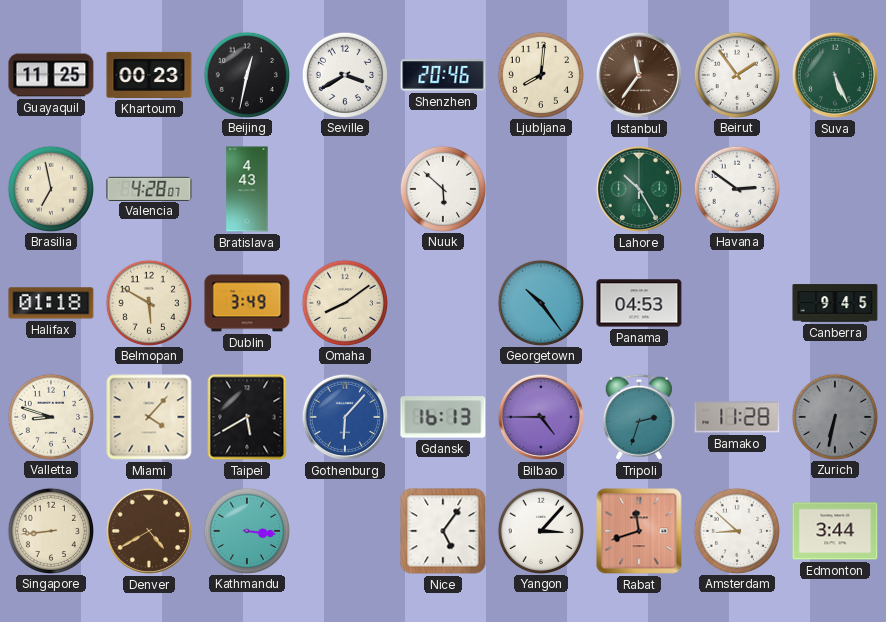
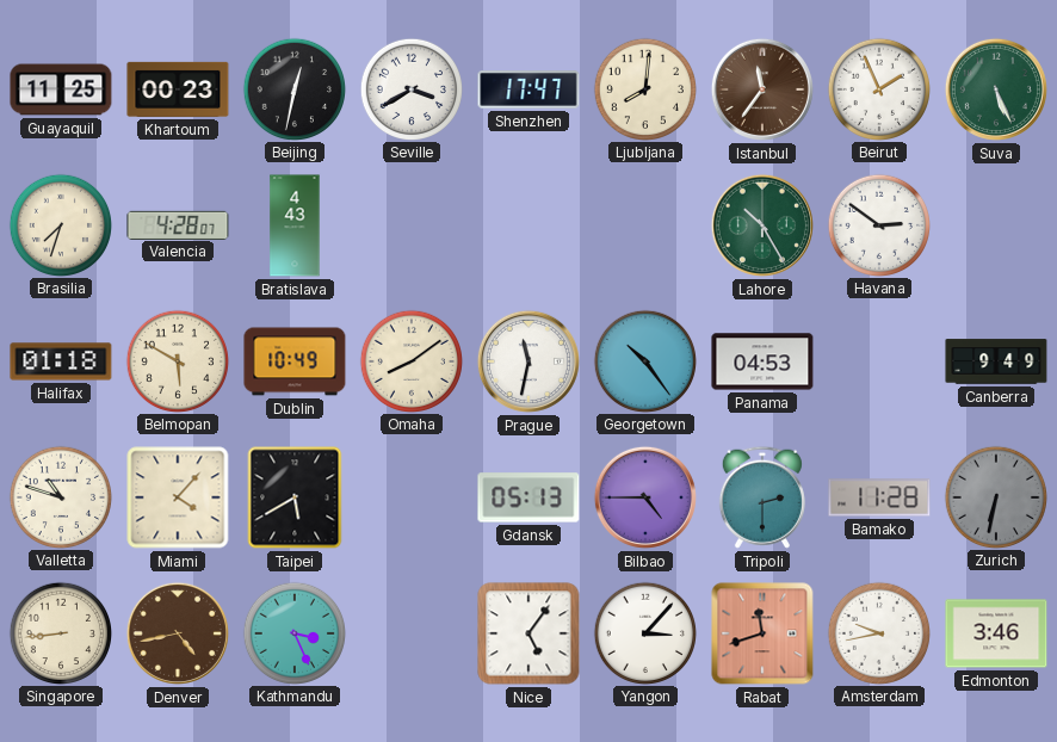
Shenzhen: 20:46 -> 17:47 (528, 89)
Beirut: 1:54 -> 1:56 (878, 88)
Brasilia: 6:58 -> 7:33 (60, 224)
Nuuk: 5:52 -> none (442, 188)
Dublin: 3:49 -> 10:49 (295, 361)
Prague: none -> 11:32 (528, 361)
Canberra: 9:45 -> 9:49 (996, 361)
Valletta: 8:48 -> 10:48 (60, 496)
Gothenburg: 6:07 -> none (345, 417)
Gdansk: 16:13 -> 05:13 (528, 497)
Tripoli: 2:33 -> 2:30 (762, 497)
Denver: 4:40 -> 4:43 (178, 633)
Kathmandu: 3:16 -> 3:26 (293, 632)
Amsterdam: 8:52 -> 9:43 (878, 632)
Edmonton: 3:44 -> 3:46 (996, 633)
